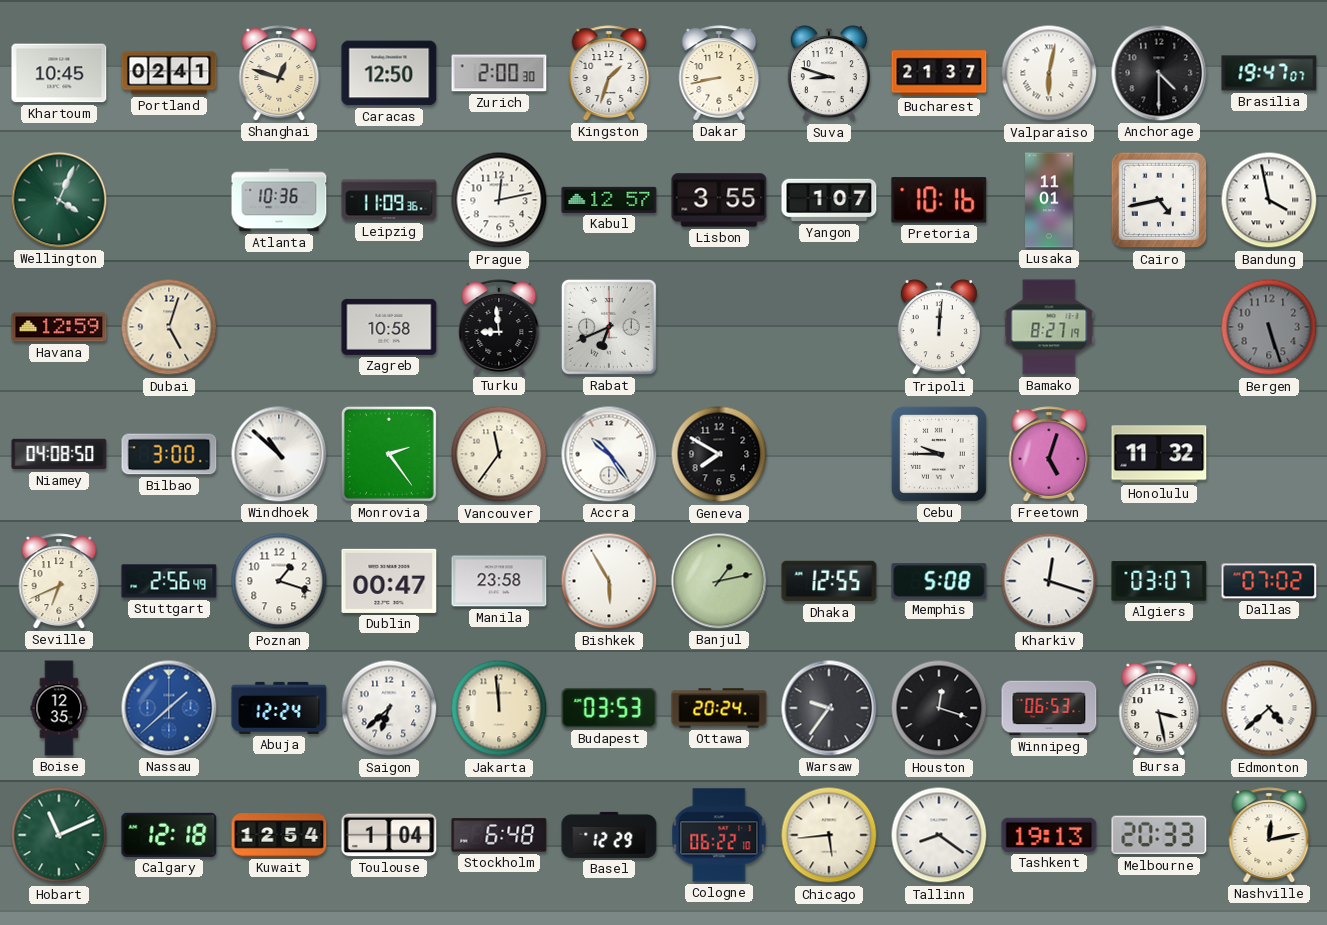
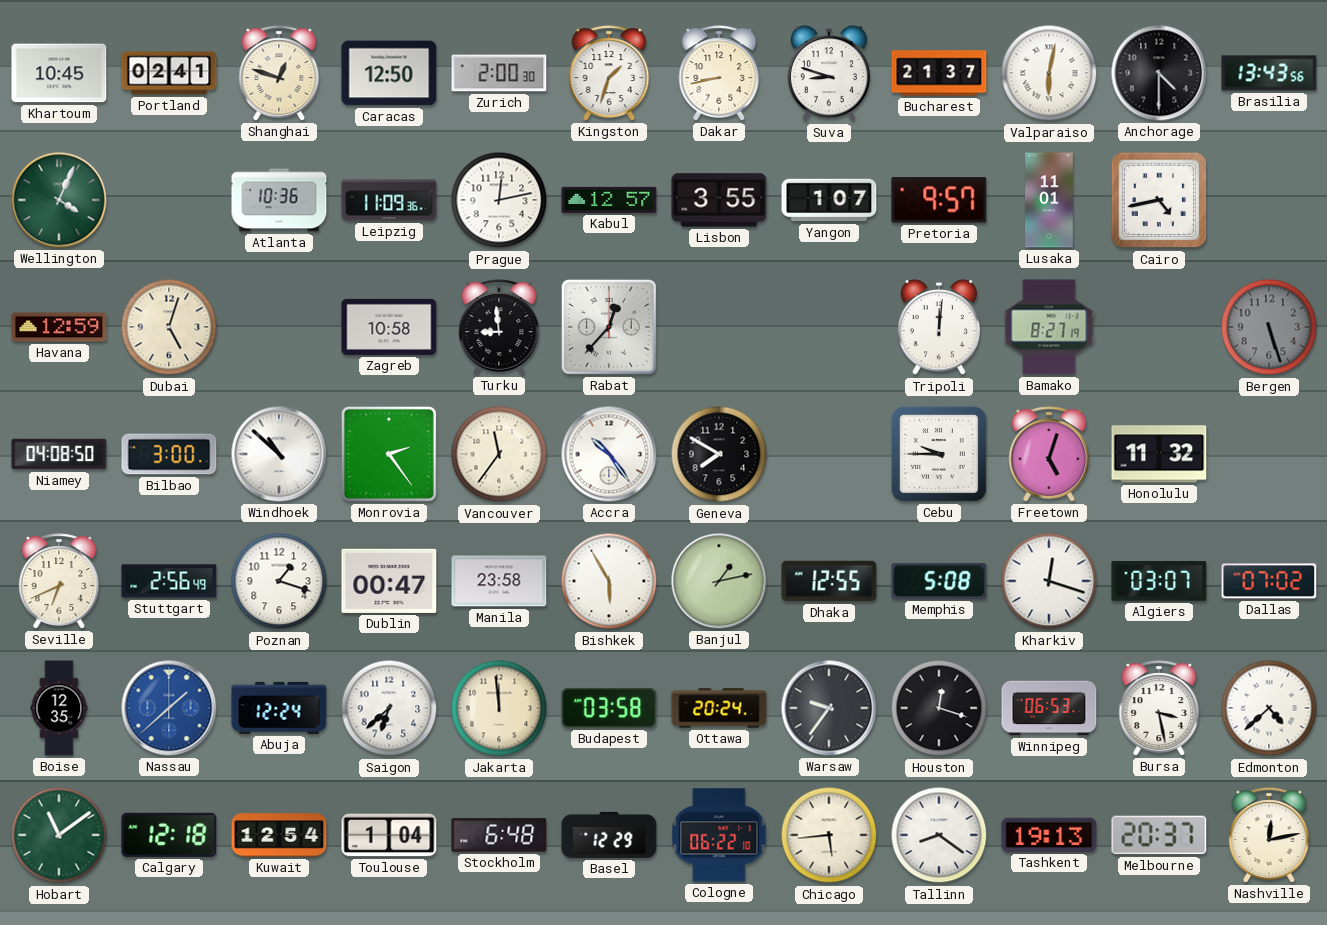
Brasilia: 19:47 -> 13:43 (1269, 73)
Pretoria: 10:16 -> 9:57 (939, 200)
Bandung: 3:58 -> none (1269, 200)
Rabat: 6:41 -> 12:37 (609, 327)
Budapest: 03:53 -> 03:58 (609, 708)
Hobart: 11:11 -> 11:09 (59, 835)
Melbourne: 20:33 -> 20:37 (1159, 835)
